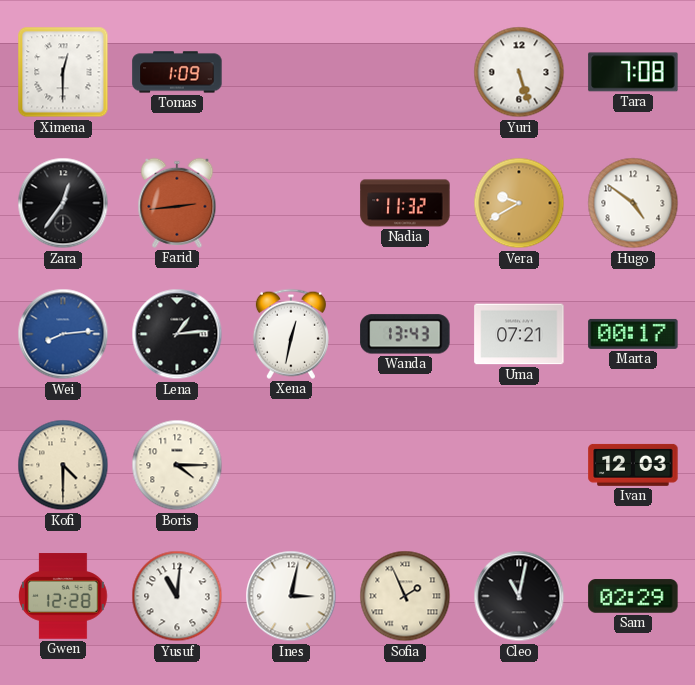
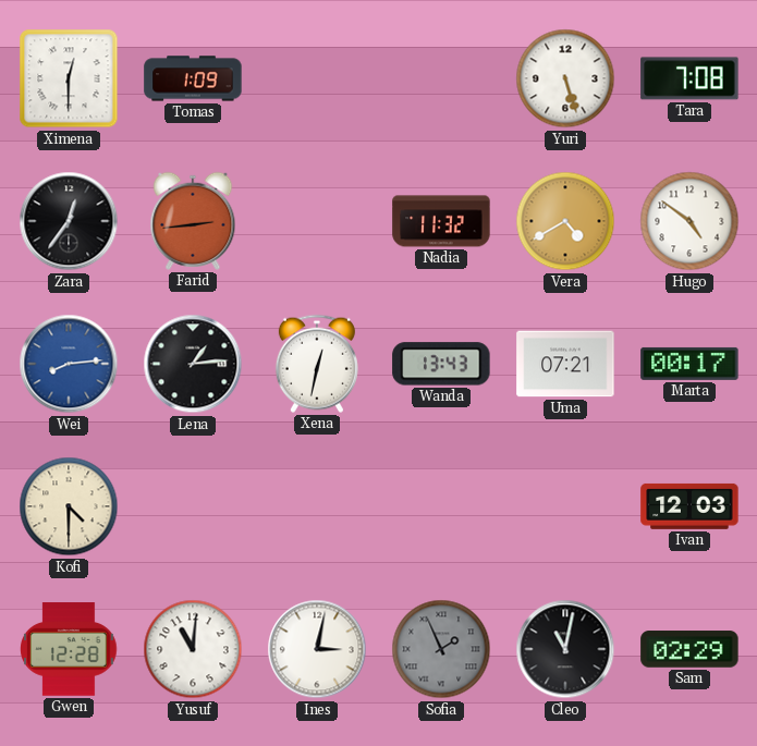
Vera: 9:40 -> 4:40 (565, 221)
Boris: 4:15 -> none (177, 465)
Sofia dial: cream -> grey (441, 649)
